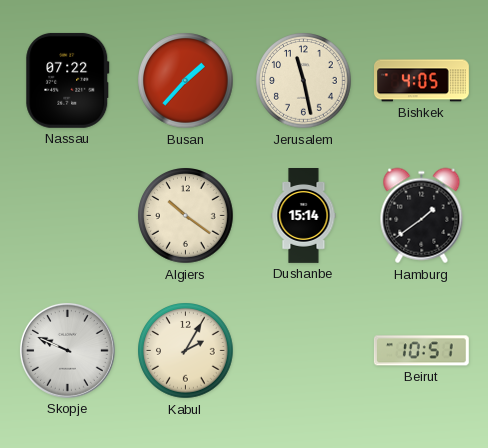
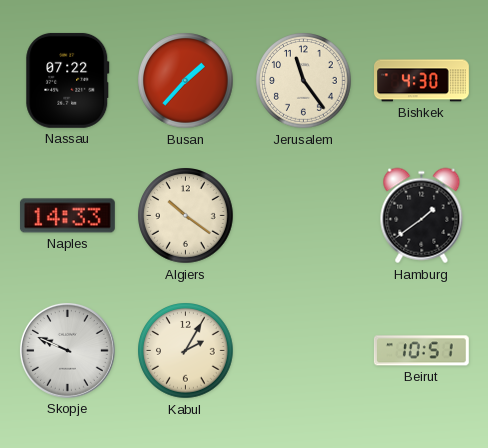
Jerusalem: 11:28 -> 11:24 (304, 81)
Bishkek: 4:05 -> 4:30 (422, 81)
Naples: none -> 14:33 (67, 216)
Dushanbe: 15:14 -> none (304, 216)
